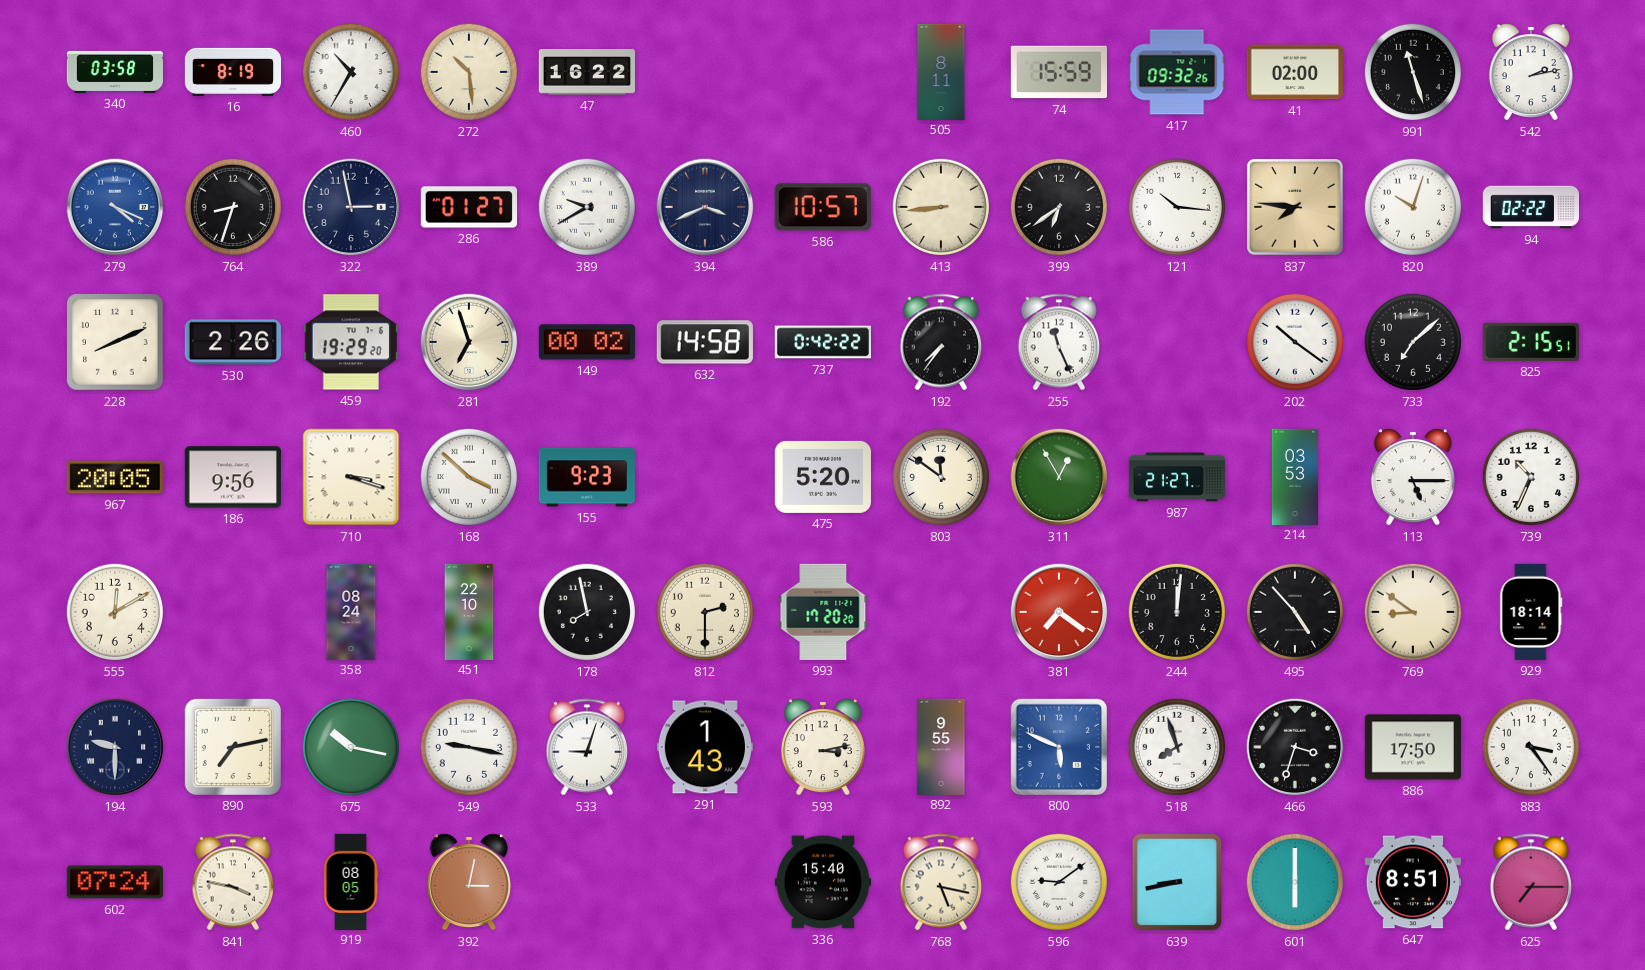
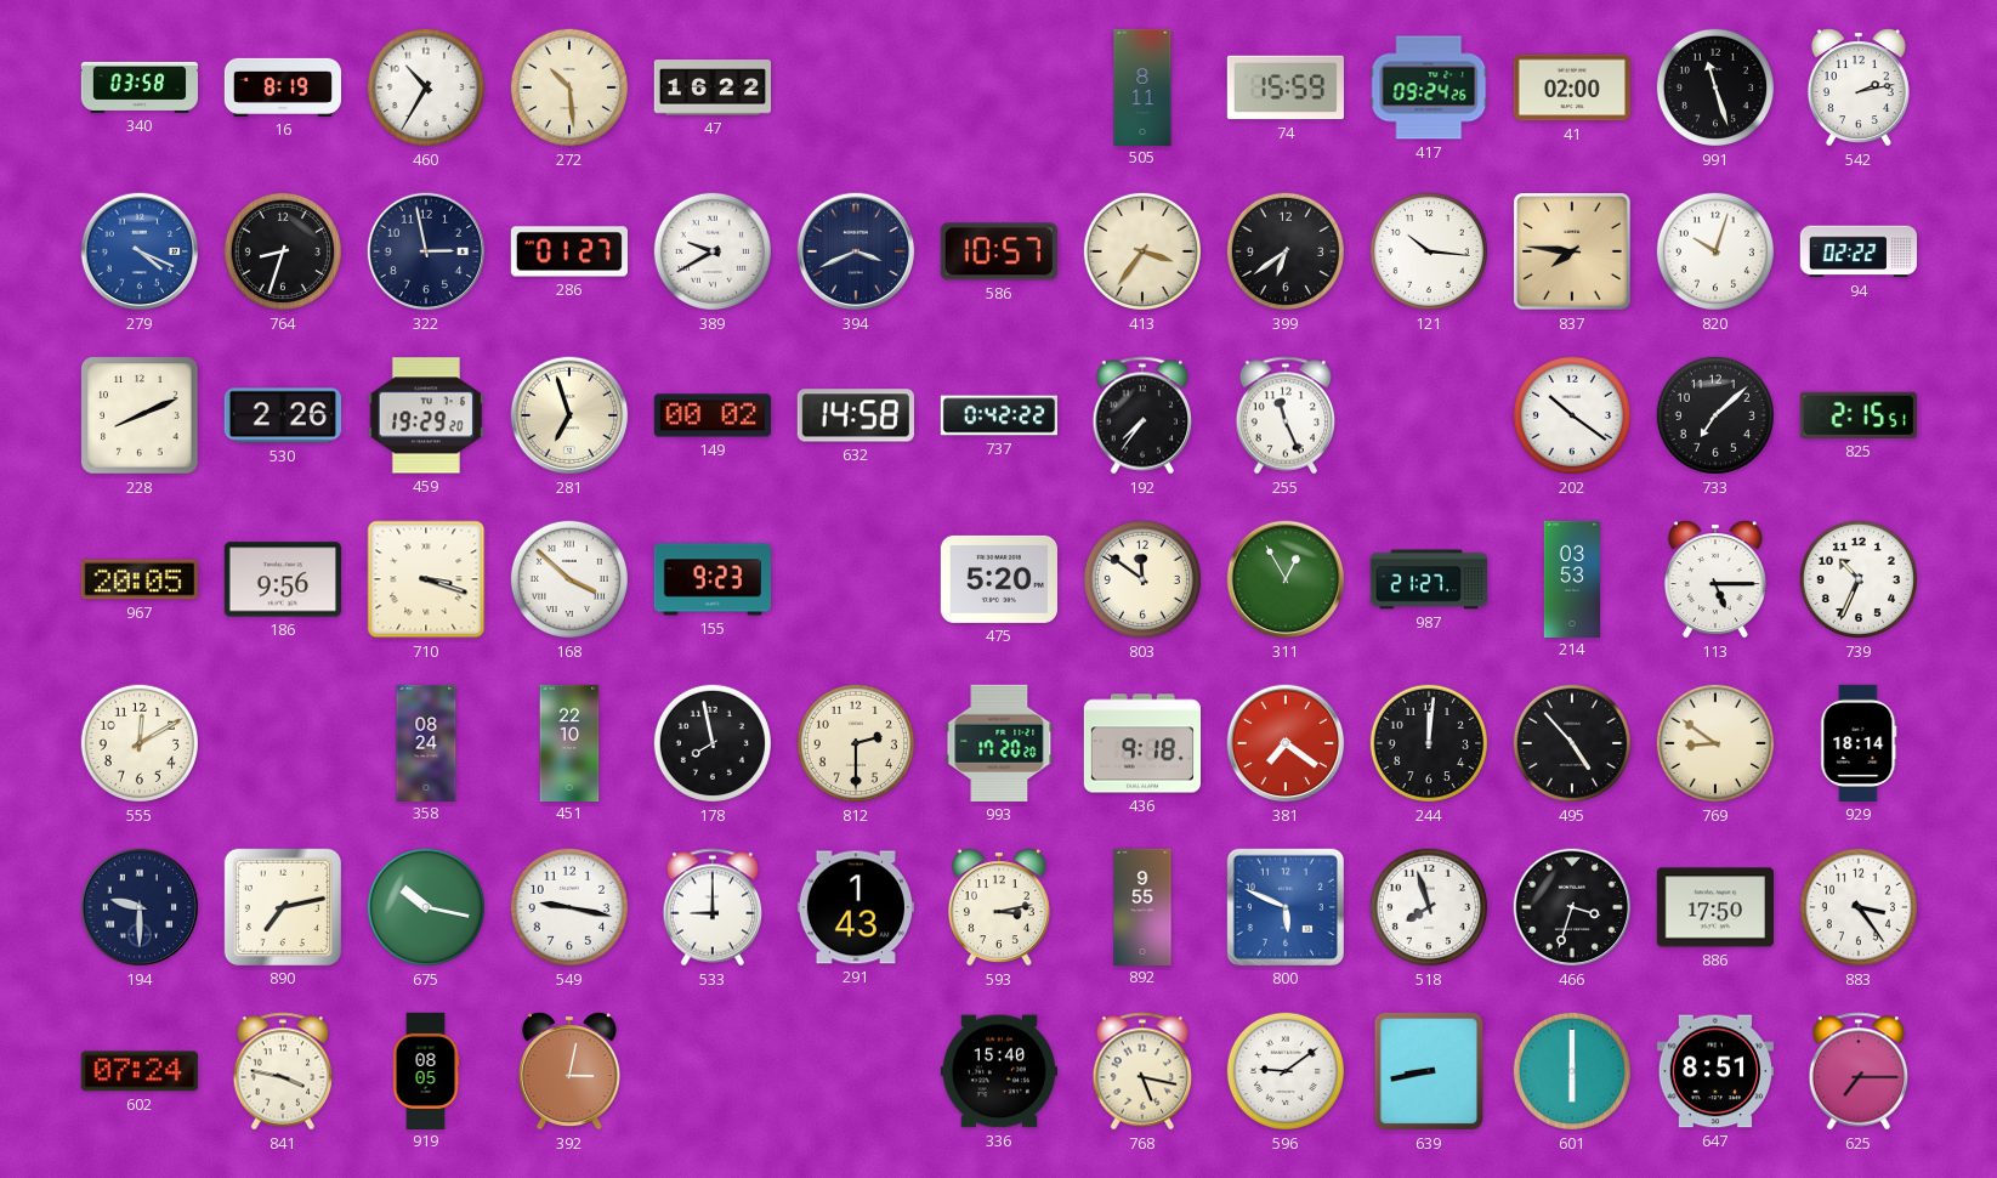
417: 09:32 -> 09:24 (1429, 87)
413: 8:44 -> 3:36 (1142, 251)
436: none -> 9:18 (1141, 743)
533: 9:03 -> 9:00 (713, 907)
